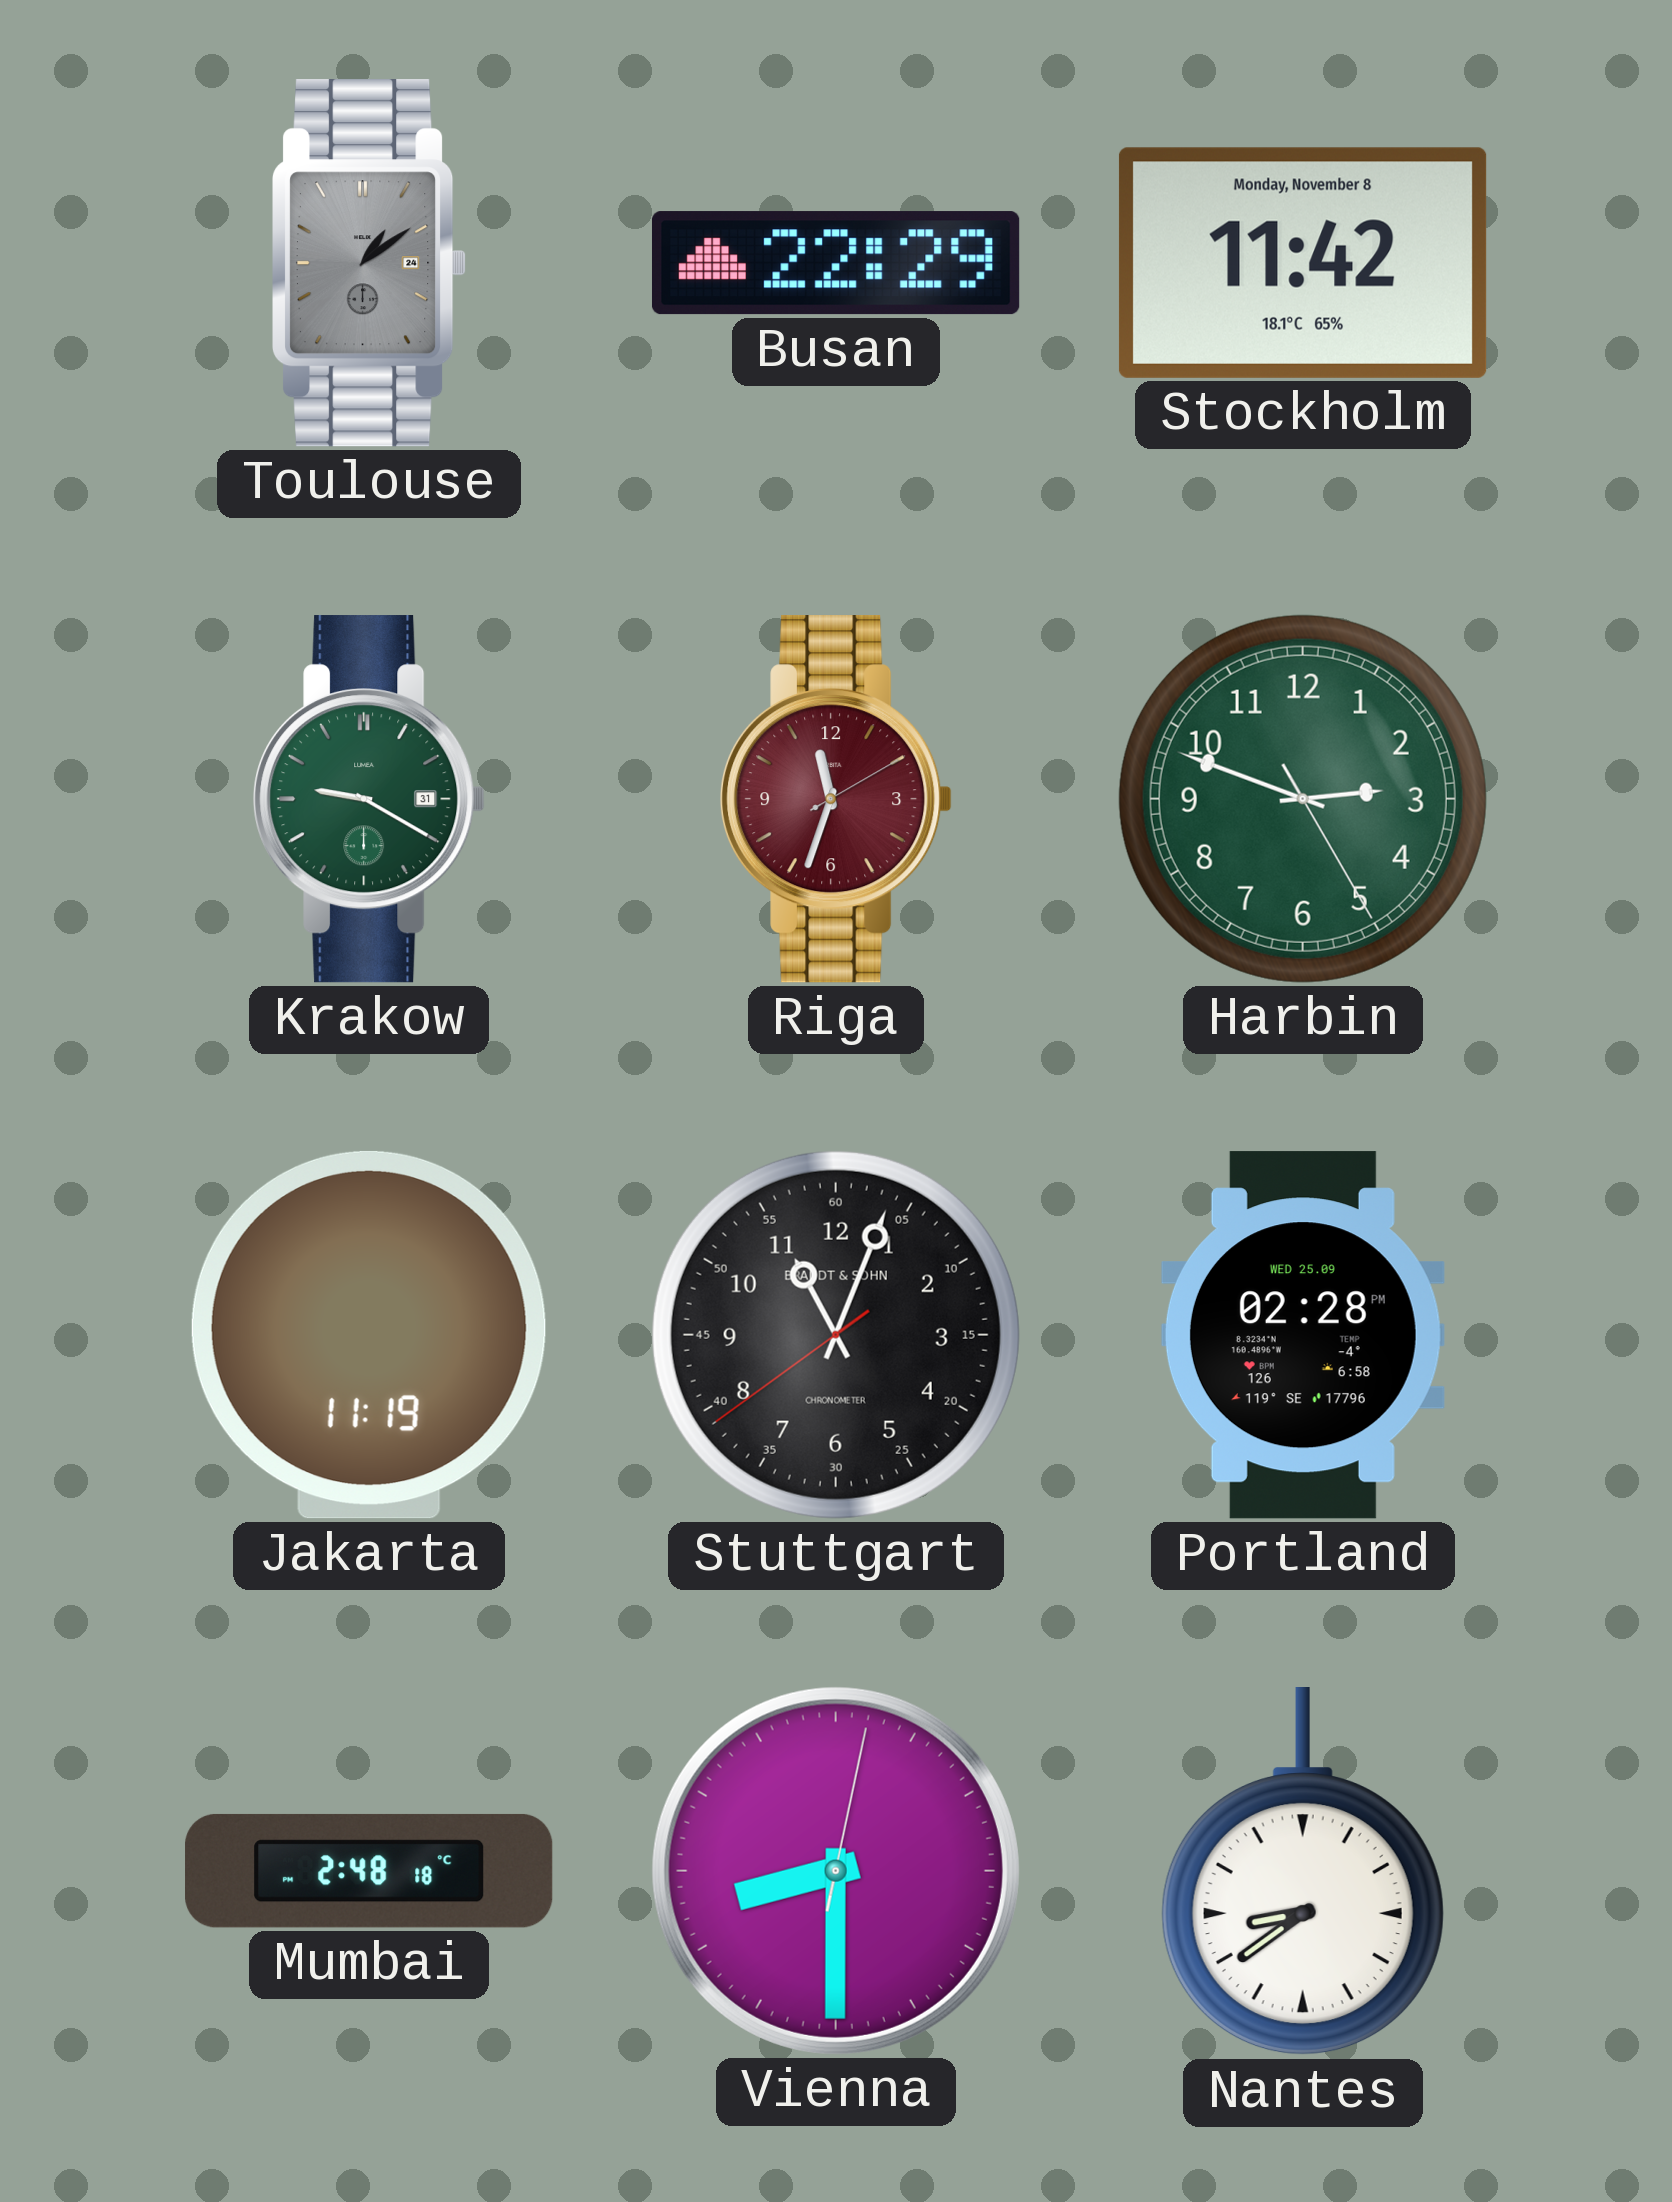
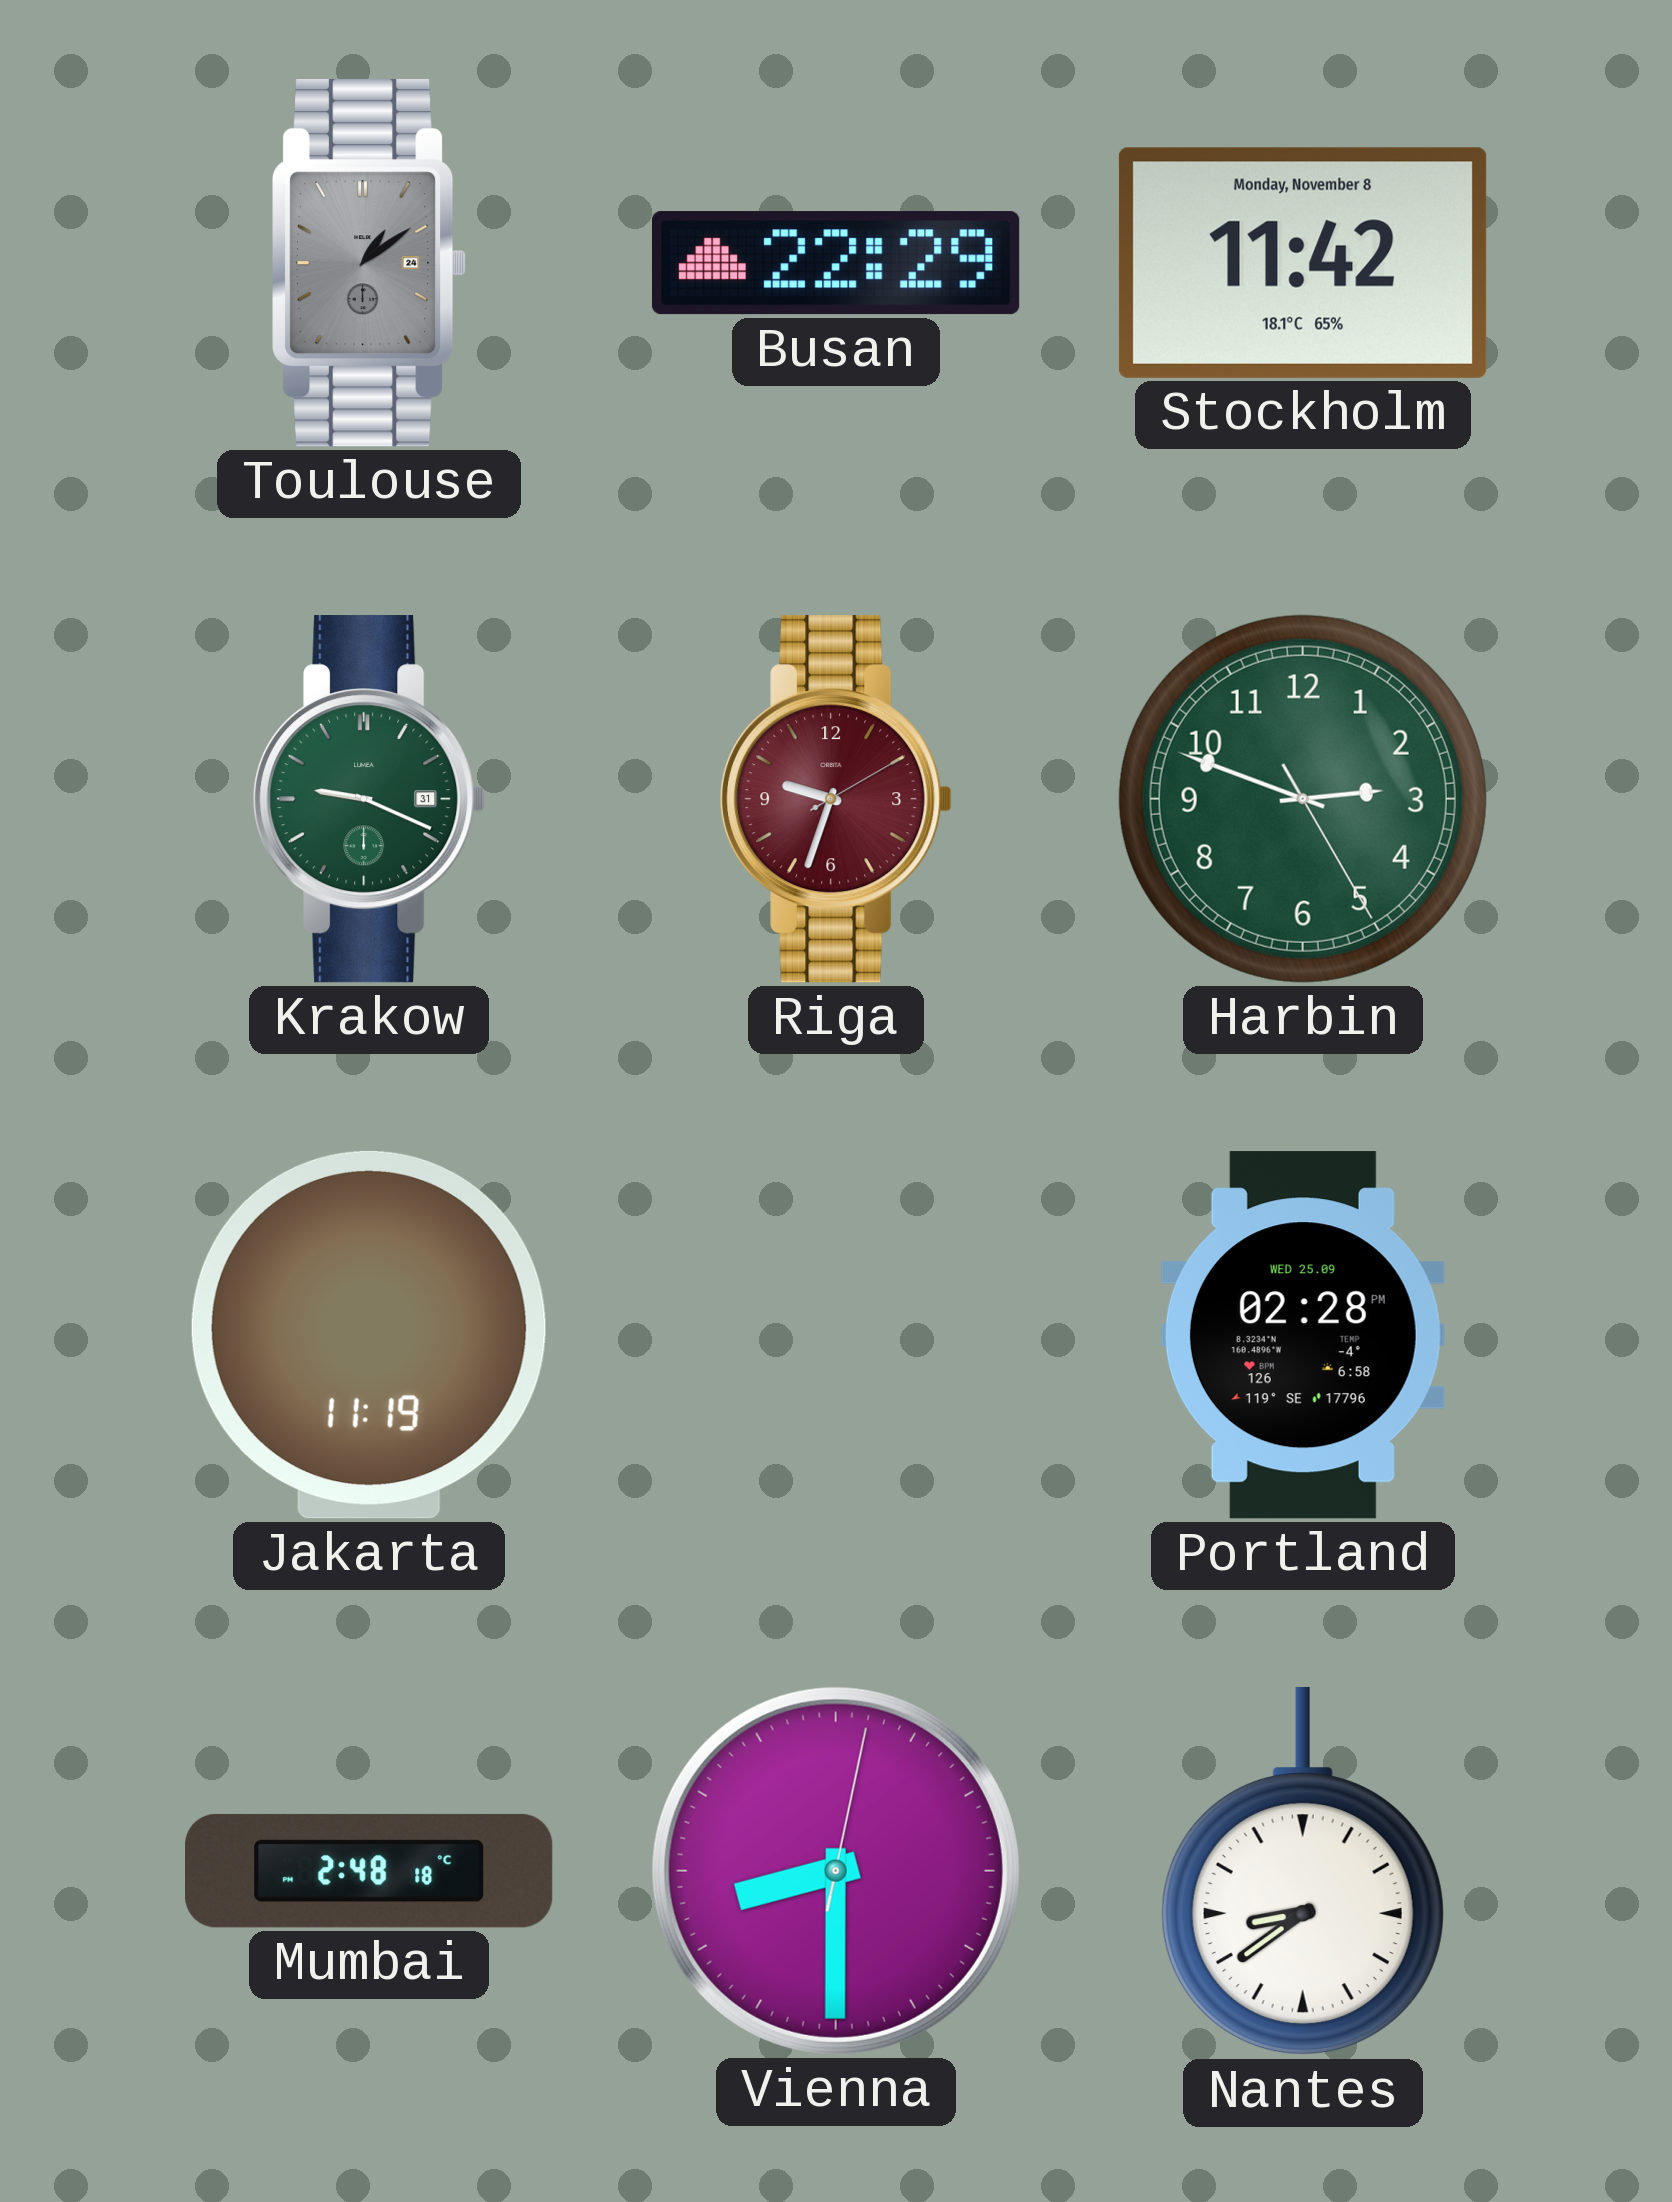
Krakow: 9:20 -> 9:19 (369, 799)
Riga: 11:33 -> 9:33 (836, 799)
Stuttgart: 11:03 -> none (836, 1335)
